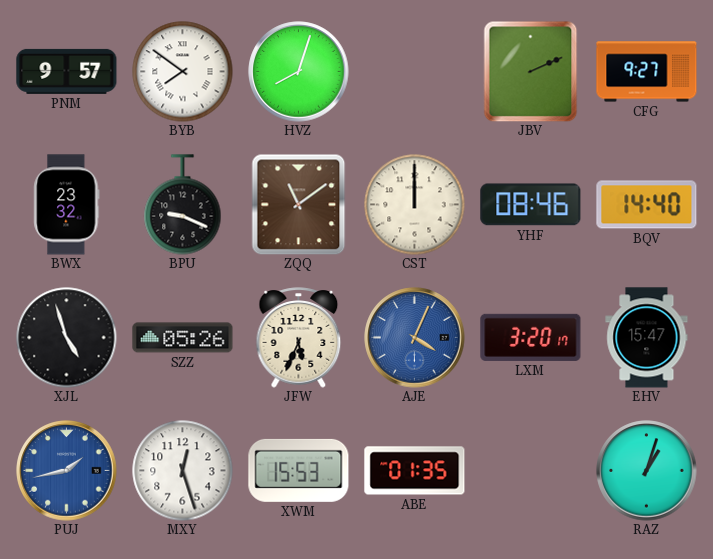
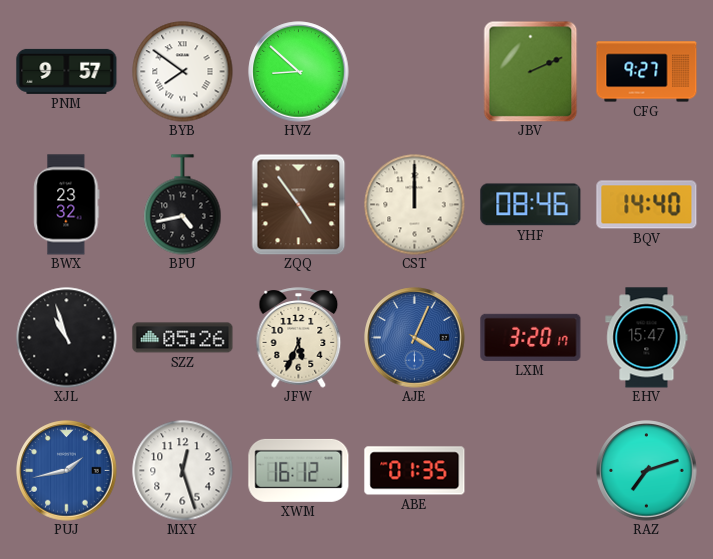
HVZ: 8:03 -> 8:52 (299, 72)
BPU: 9:19 -> 4:43 (183, 205)
ZQQ: 11:09 -> 4:54 (299, 204)
XJL: 4:57 -> 10:57 (67, 338)
XWM: 15:53 -> 16:12 (299, 470)
RAZ: 1:03 -> 7:12 (647, 471)
